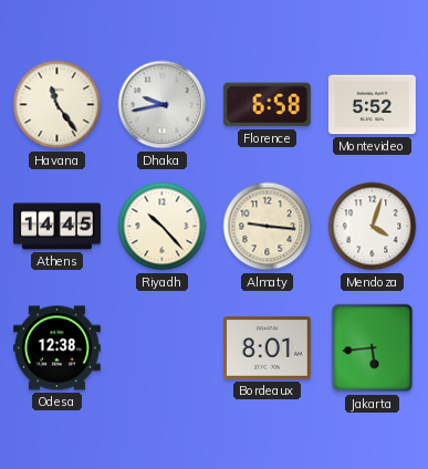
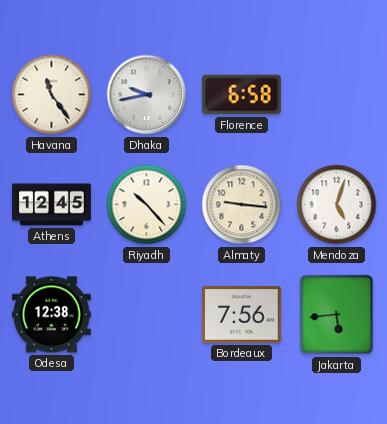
Montevideo: 5:52 -> none (372, 105)
Athens: 14:45 -> 12:45 (52, 205)
Mendoza: 4:03 -> 5:03 (337, 205)
Bordeaux: 8:01 -> 7:56 (241, 315)
